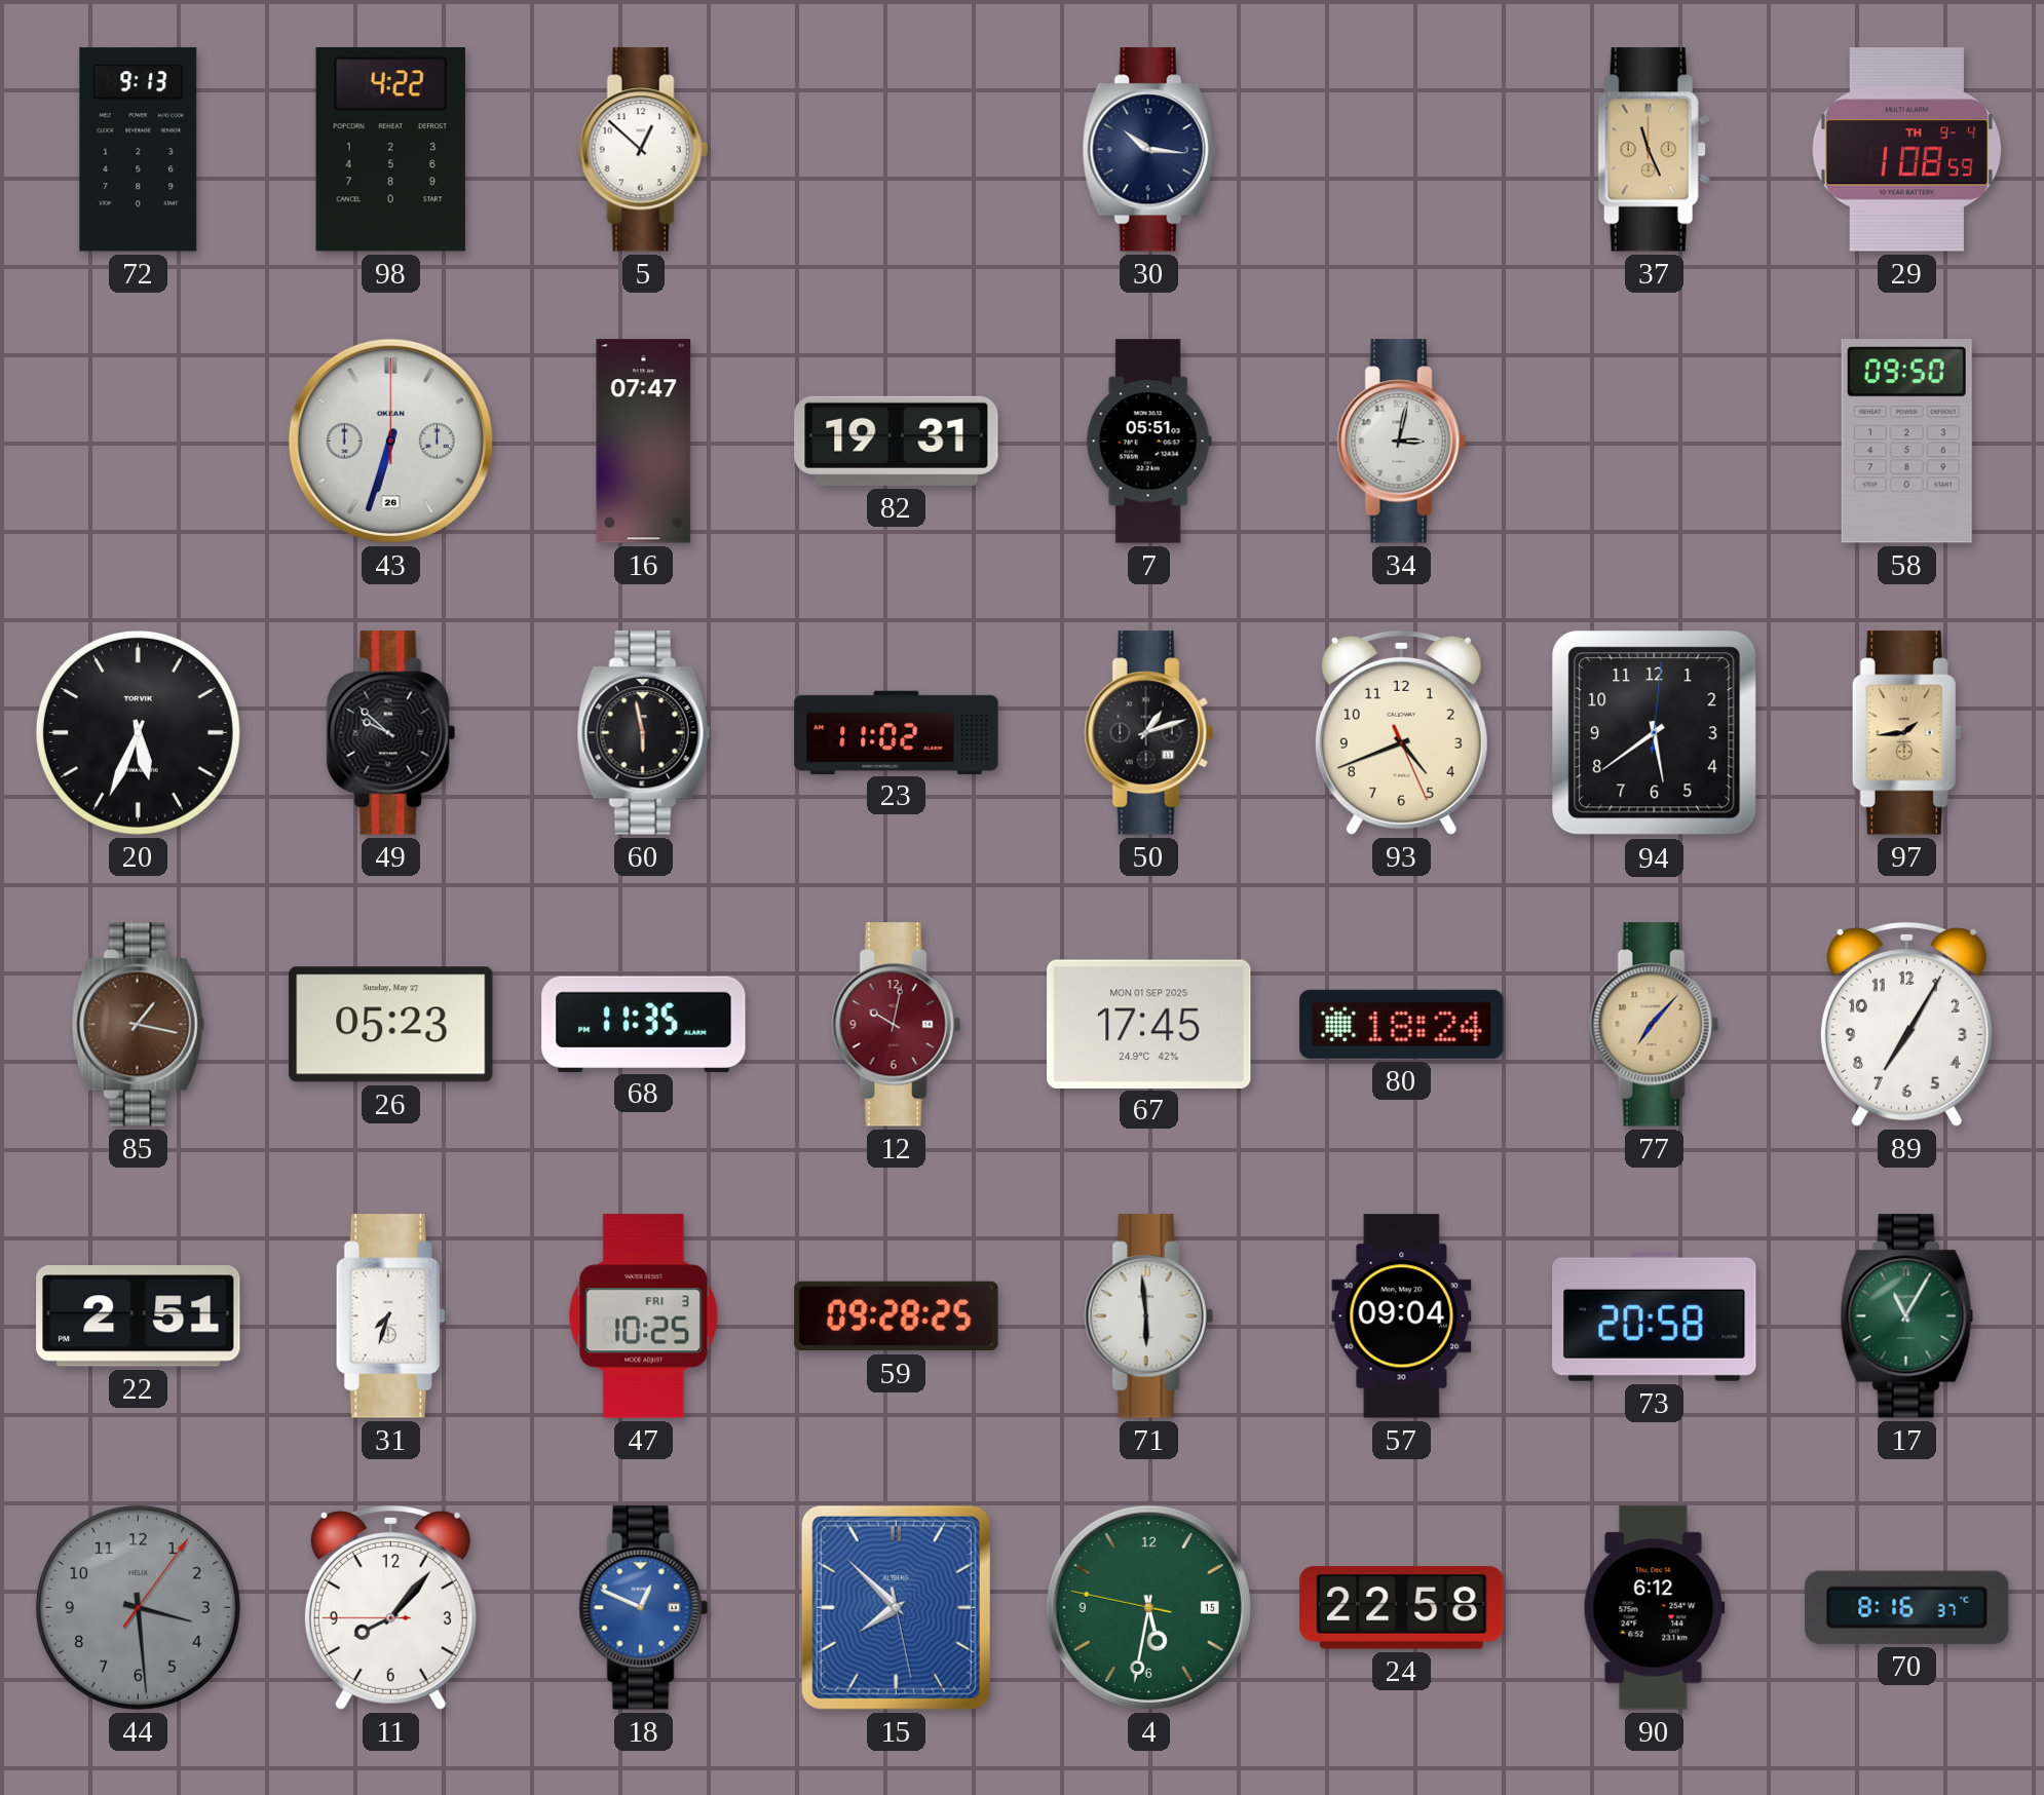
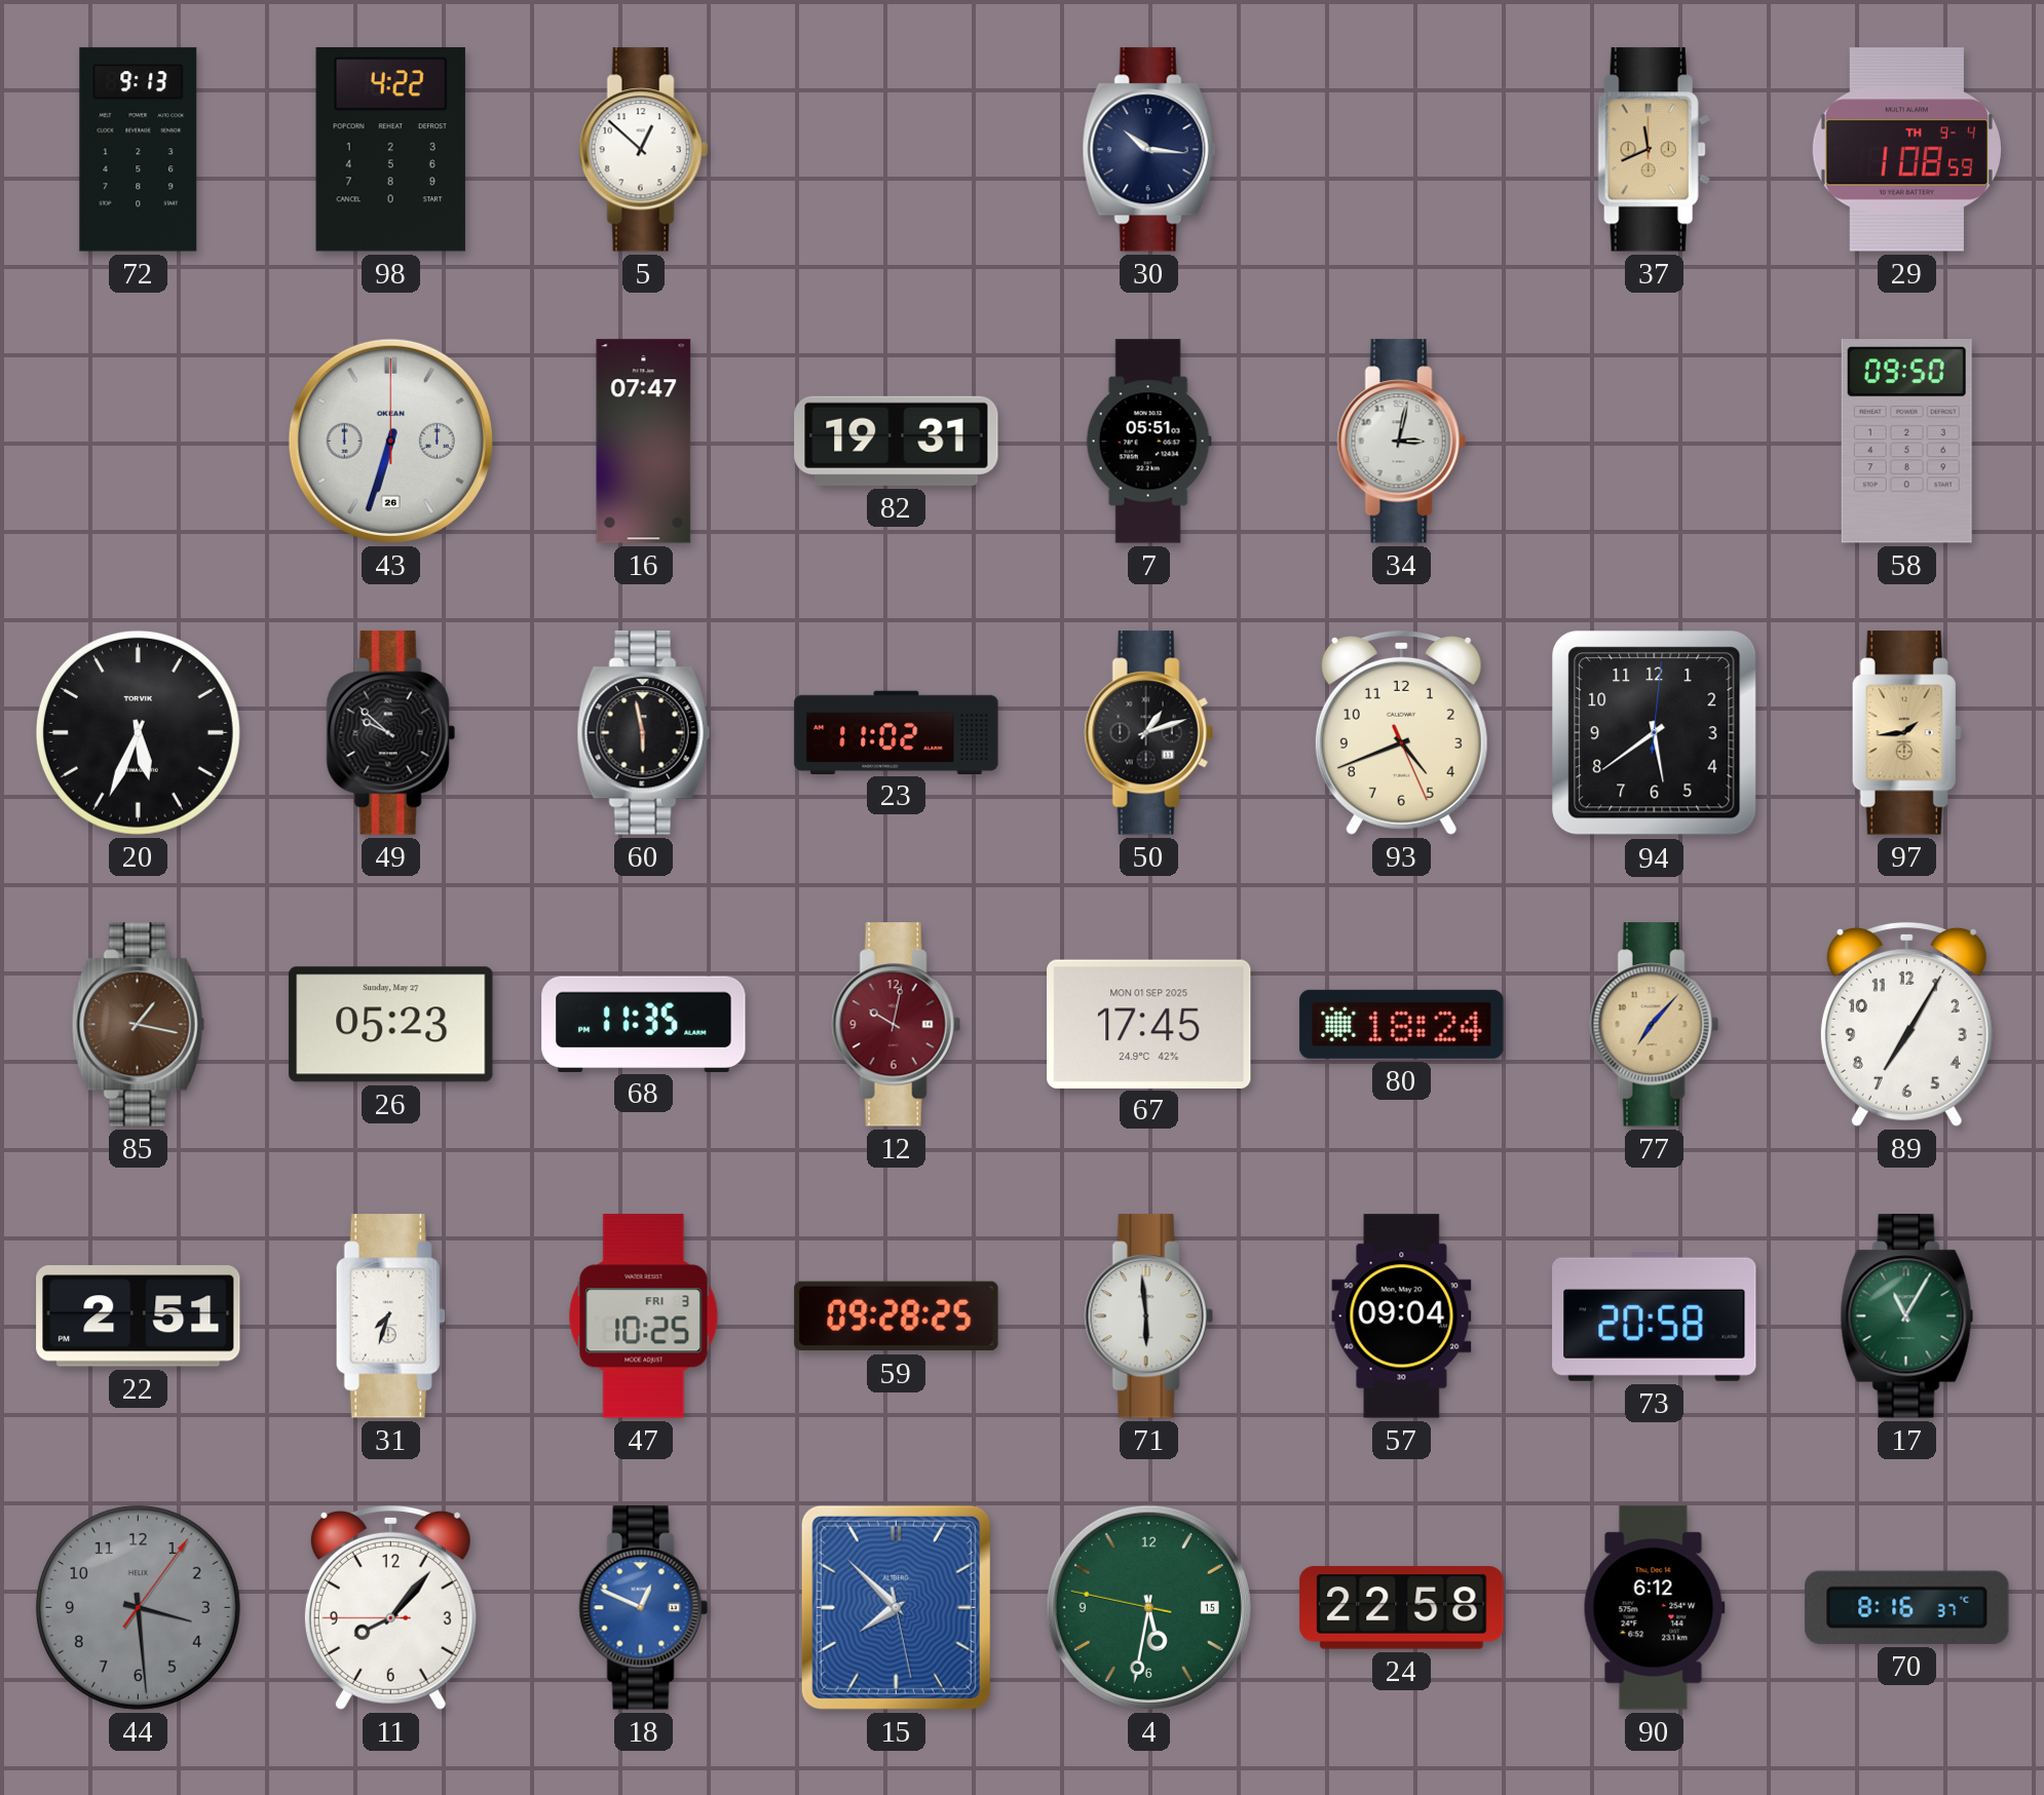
37: 11:26 -> 11:41 (1654, 150)
